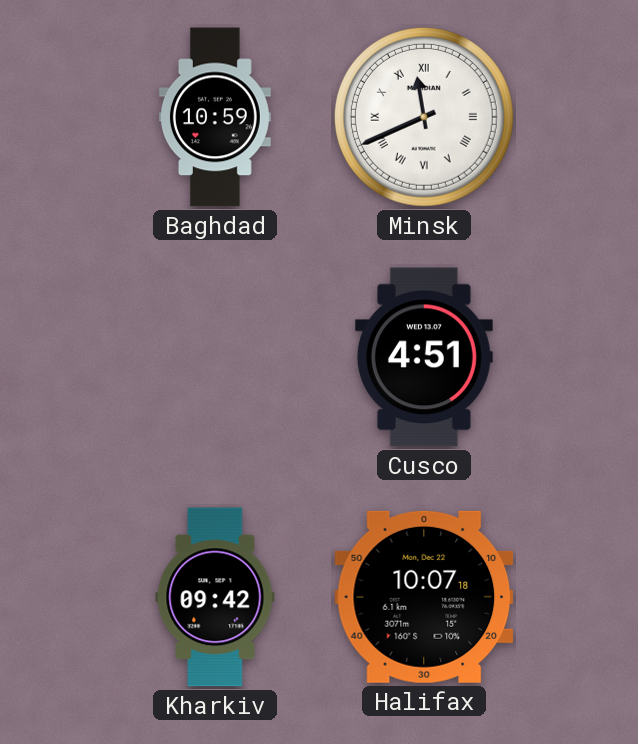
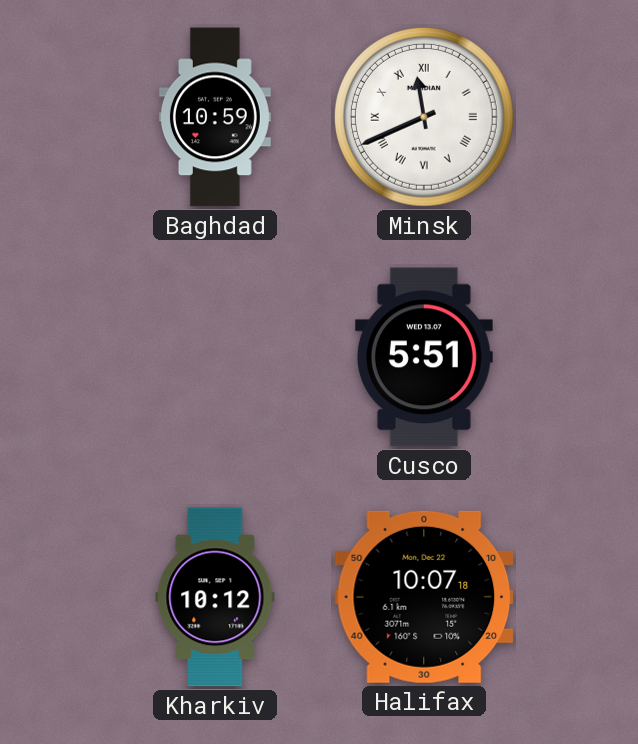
Cusco: 4:51 -> 5:51 (424, 357)
Kharkiv: 09:42 -> 10:12 (215, 597)
